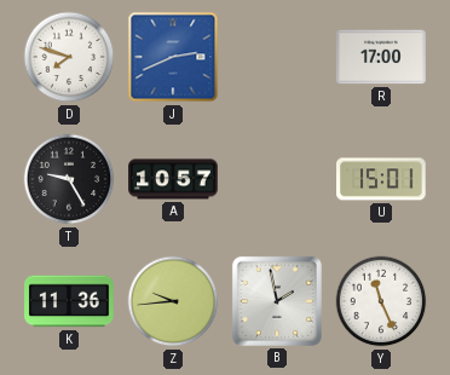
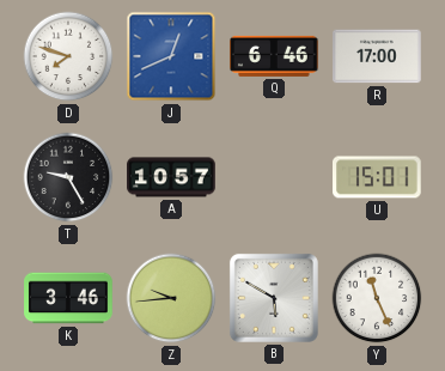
J: 2:41 -> 12:41 (171, 56)
Q: none -> 6:46 (274, 56)
K: 11:36 -> 3:46 (68, 298)
B: 1:58 -> 5:50 (274, 298)
